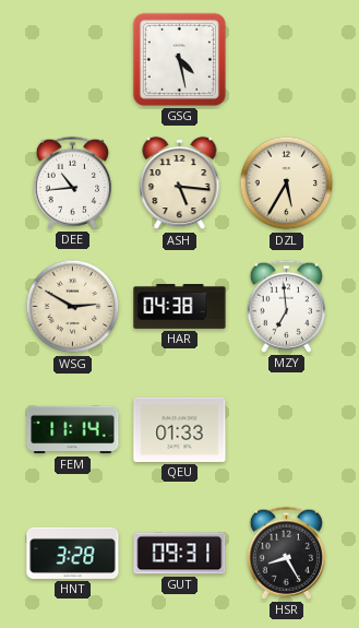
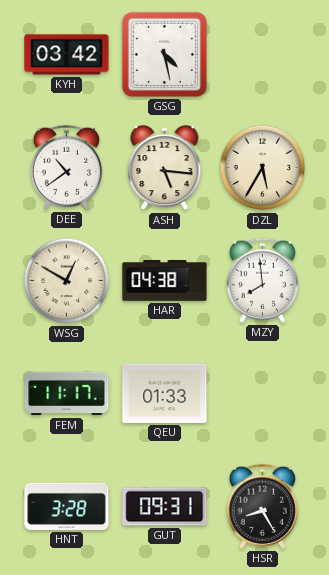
KYH: none -> 03:42 (67, 55)
DEE: 10:44 -> 10:39 (66, 167)
WSG: 2:50 -> 12:50 (67, 281)
MZY: 6:59 -> 7:59 (262, 280)
FEM: 11:14 -> 11:17 (67, 394)
